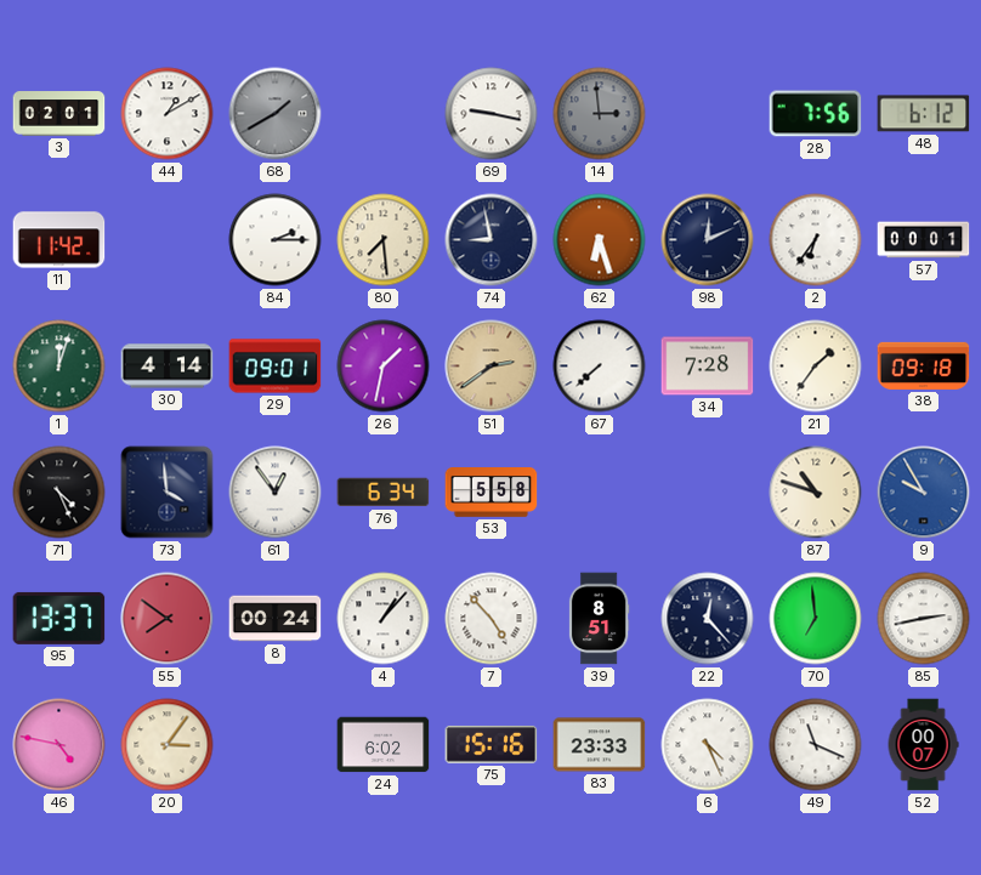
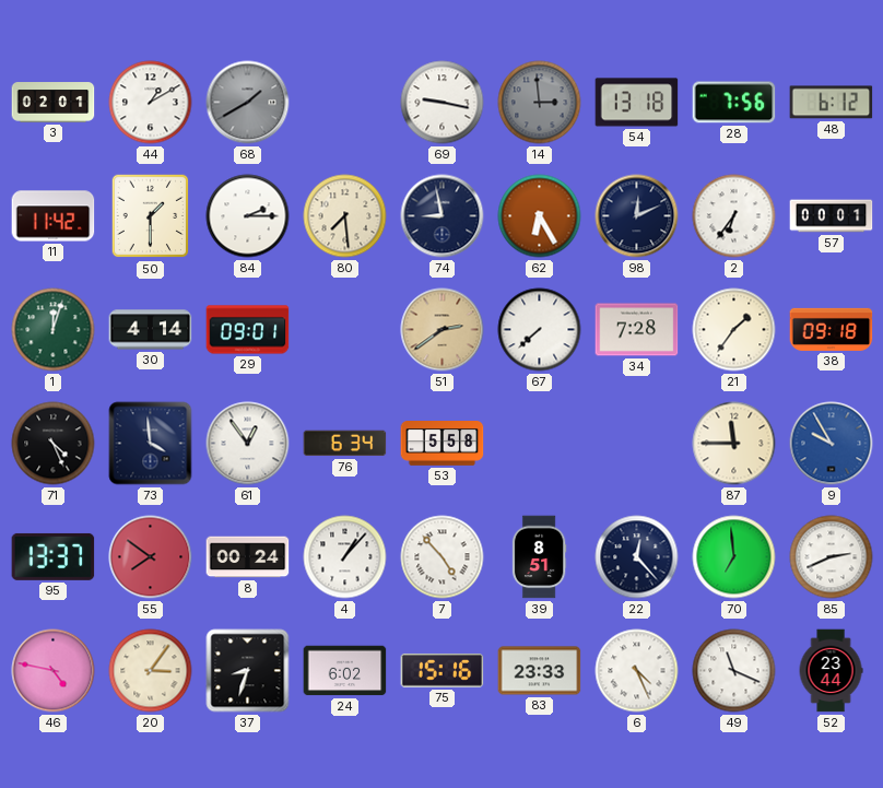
54: none -> 13:18 (637, 103)
50: none -> 1:30 (151, 216)
62: 6:27 -> 6:25 (540, 216)
26: 1:32 -> none (384, 367)
87: 10:48 -> 11:45 (734, 444)
85: 2:43 -> 2:41 (832, 557)
37: none -> 8:33 (248, 671)
52: 00:07 -> 23:44 (831, 671)
